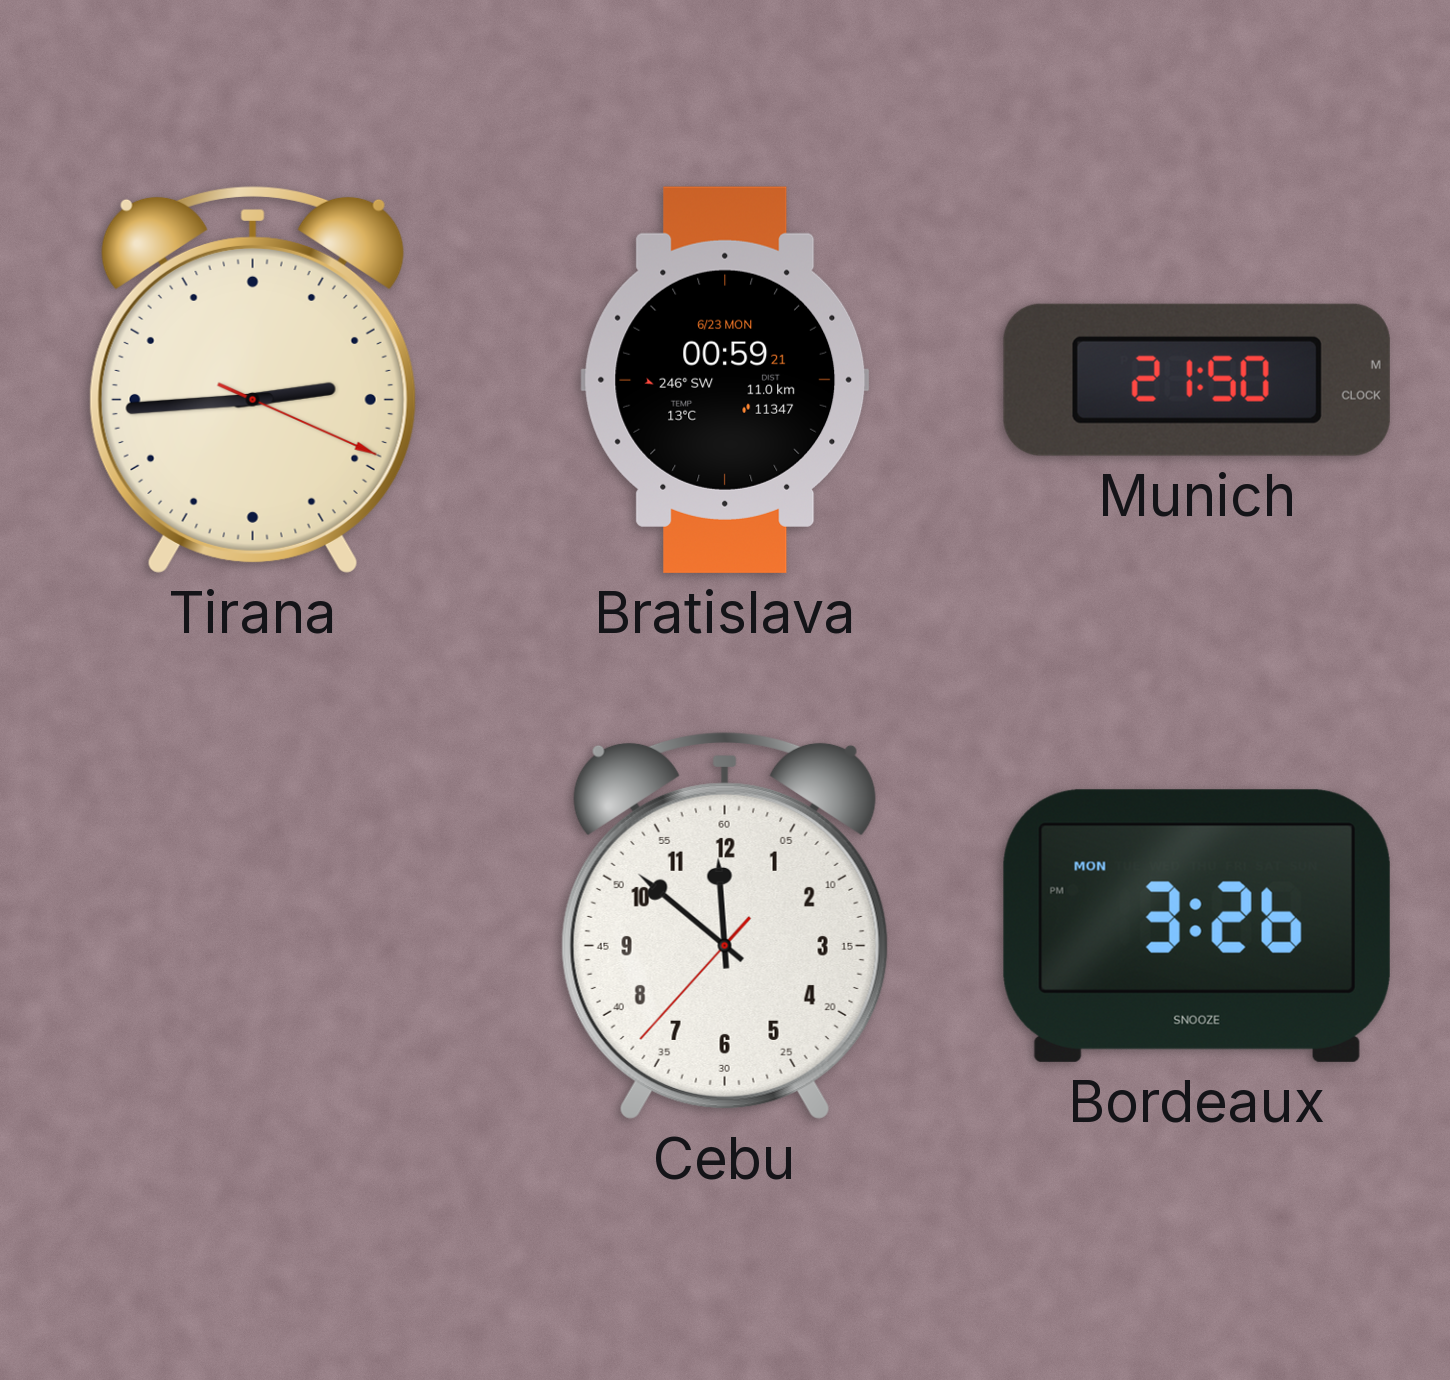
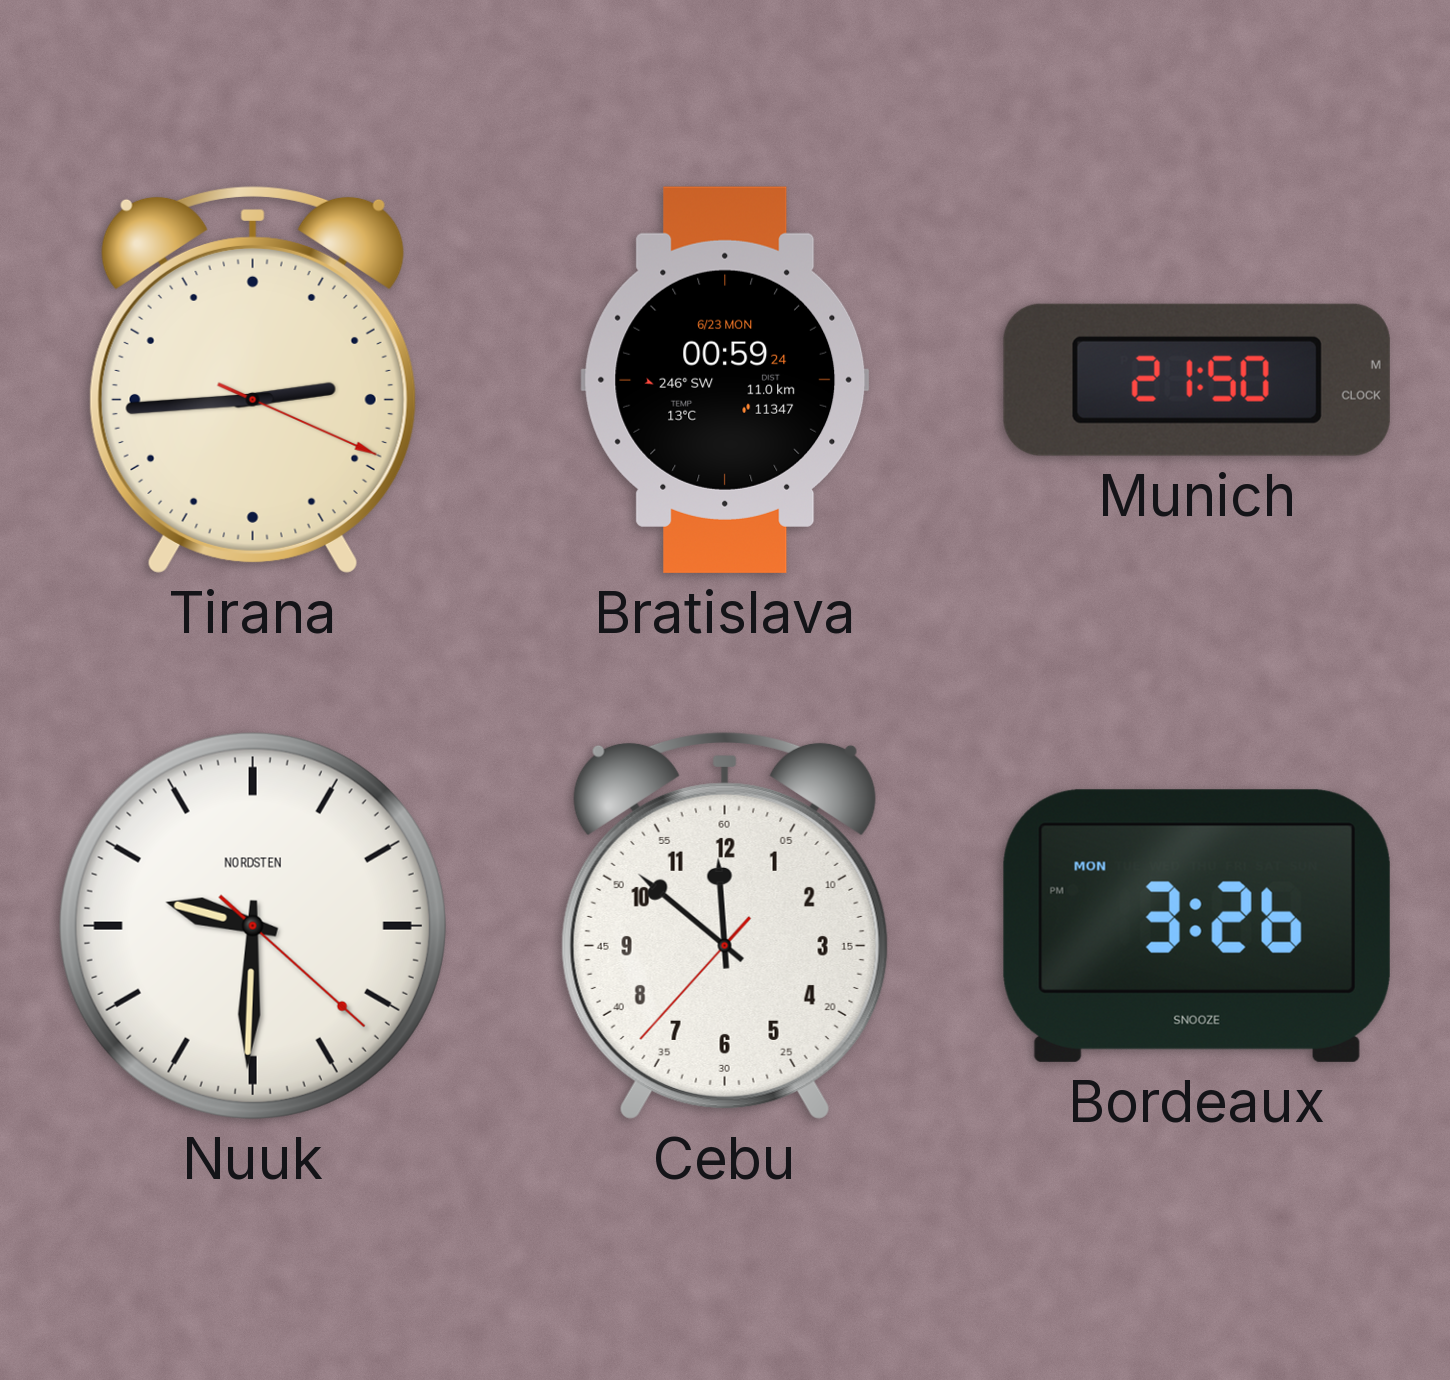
Bratislava: 00:59:21 -> 00:59:24 (725, 380)
Nuuk: none -> 9:30 (253, 926)
